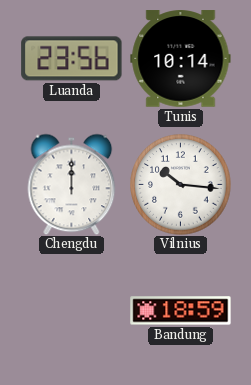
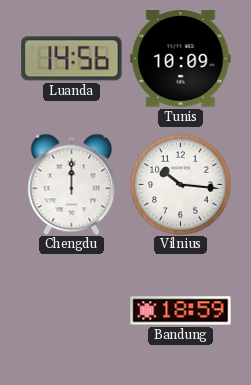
Luanda: 23:56 -> 14:56 (72, 59)
Tunis: 10:14 -> 10:09 (181, 59)
